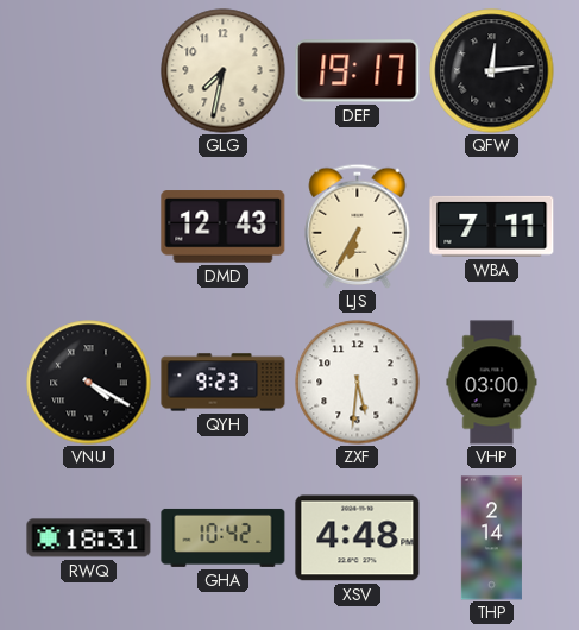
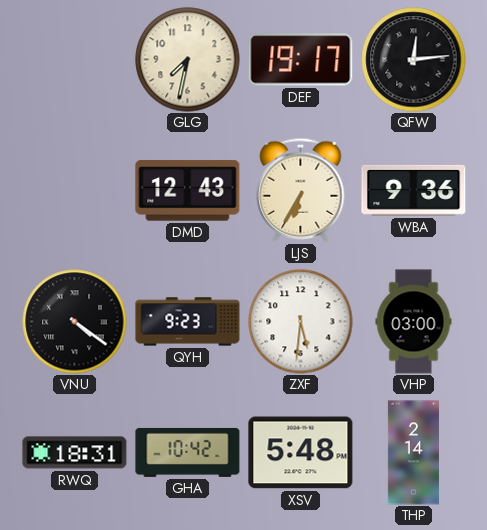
WBA: 7:11 -> 9:36 (414, 190)
VNU: 4:20 -> 4:21 (75, 322)
XSV: 4:48 -> 5:48 (301, 453)
